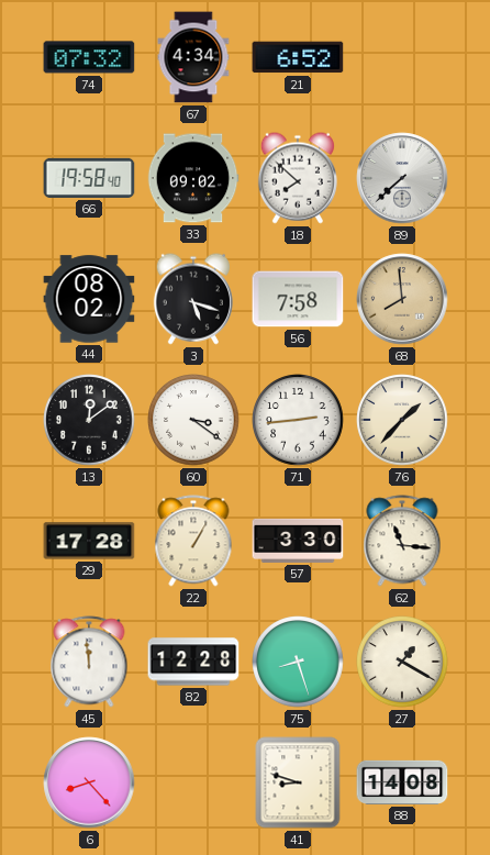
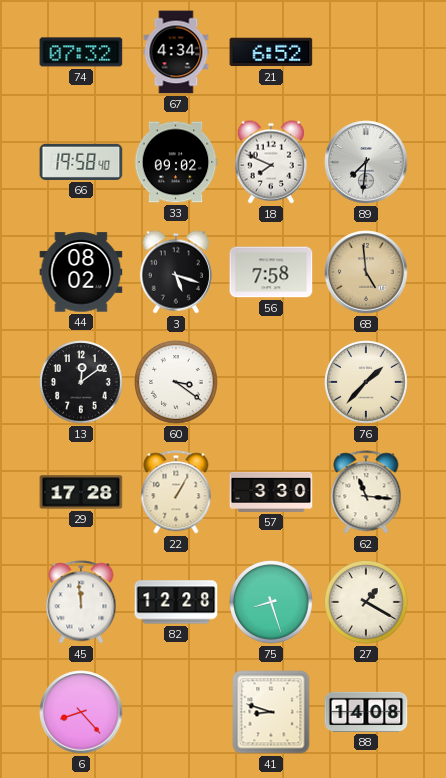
18: 7:52 -> 7:49 (271, 162)
89: 7:38 -> 7:31 (366, 162)
68: 7:59 -> 4:59 (366, 272)
71: 2:44 -> none (298, 420)
